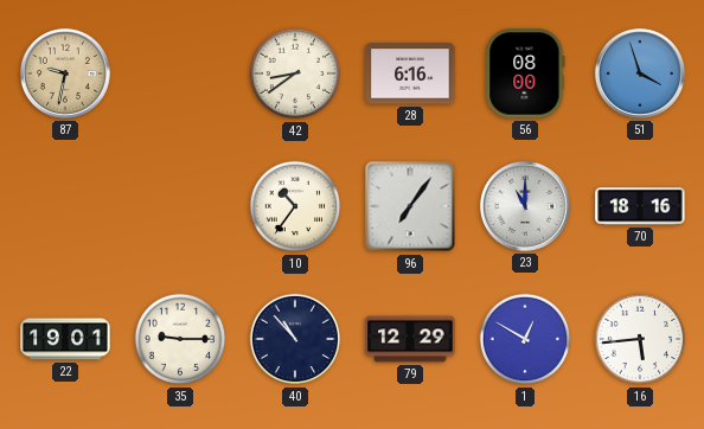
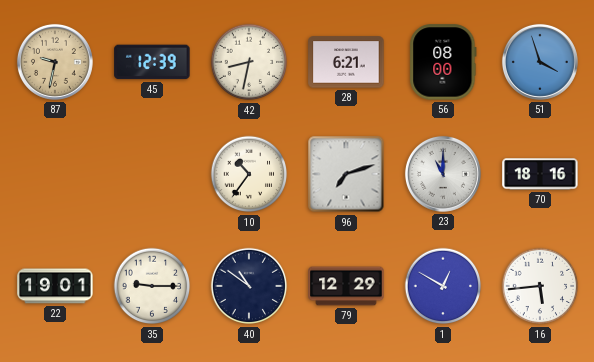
45: none -> 12:39 (152, 62)
42: 8:39 -> 8:32 (249, 62)
28: 6:16 -> 6:21 (346, 62)
96: 7:06 -> 7:12 (346, 174)
40: 10:53 -> 10:51 (249, 286)
